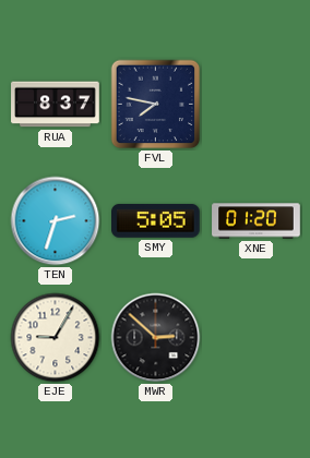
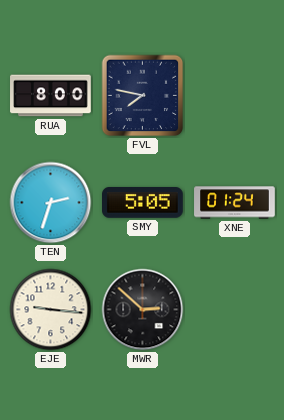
RUA: 8:37 -> 8:00 (51, 96)
XNE: 01:20 -> 01:24 (235, 203)
EJE: 9:05 -> 9:16 (51, 310)
